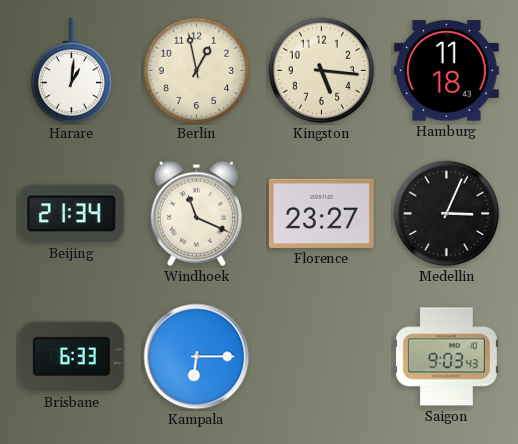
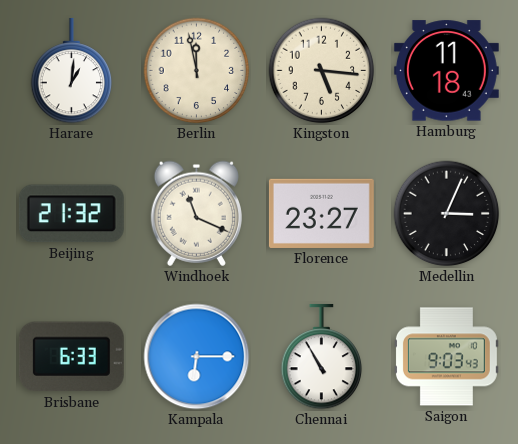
Berlin: 12:58 -> 11:58 (197, 71)
Beijing: 21:34 -> 21:32 (71, 214)
Chennai: none -> 10:55 (322, 357)
